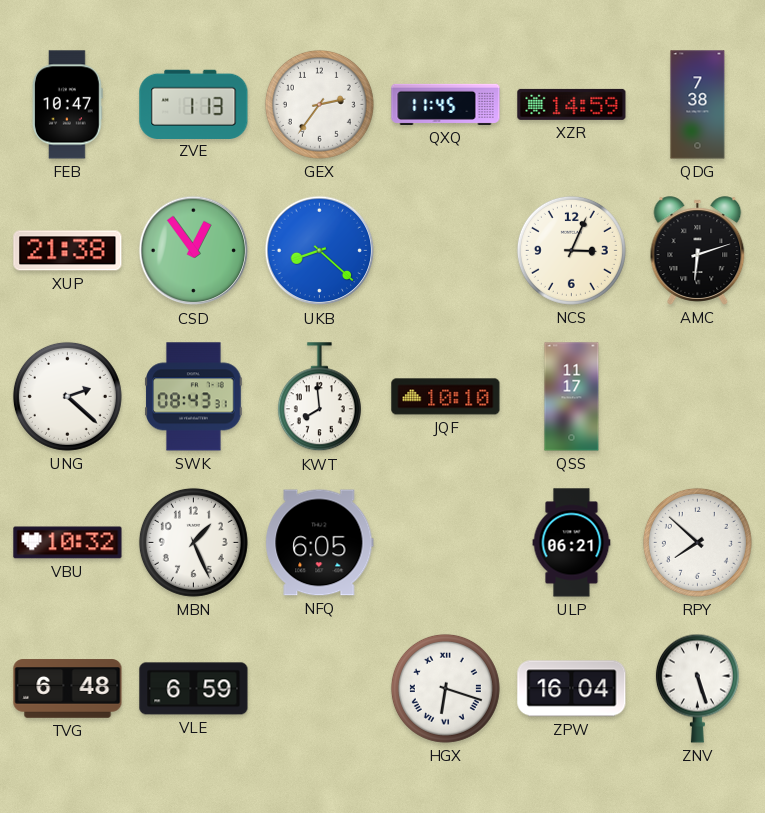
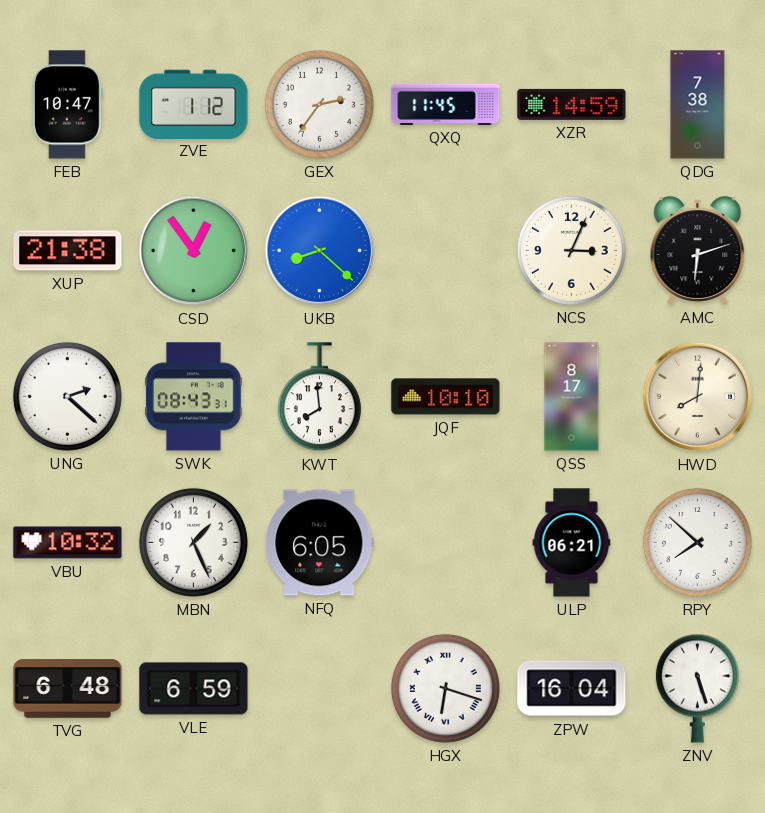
ZVE: 1:13 -> 1:12 (194, 104)
QSS: 11:17 -> 8:17 (572, 397)
HWD: none -> 8:01 (698, 397)
